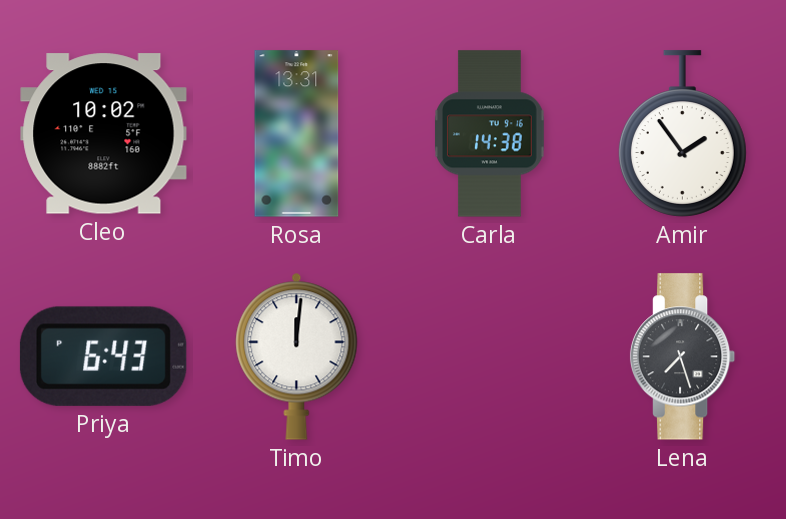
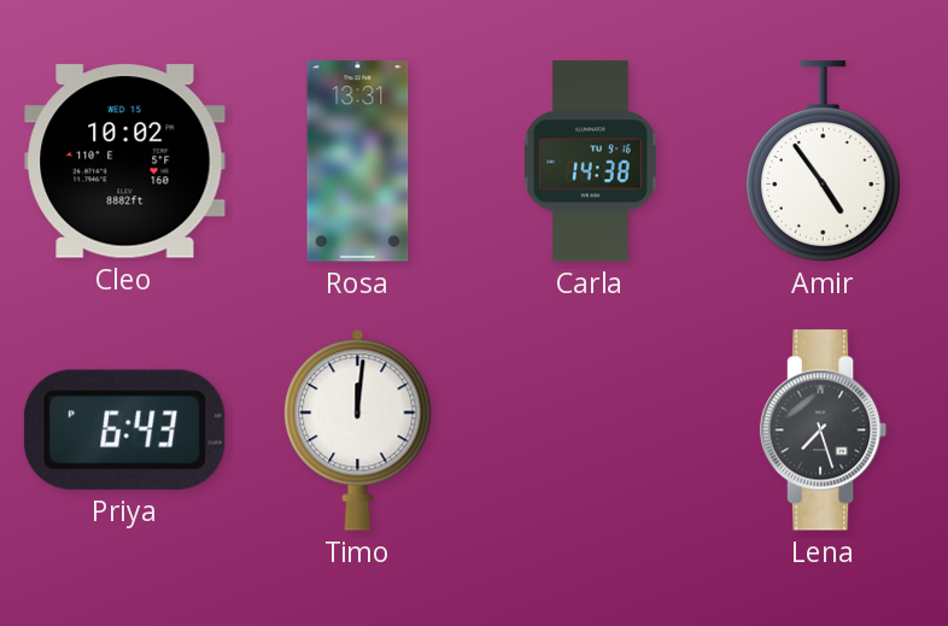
Amir: 1:54 -> 4:54 (823, 162)
